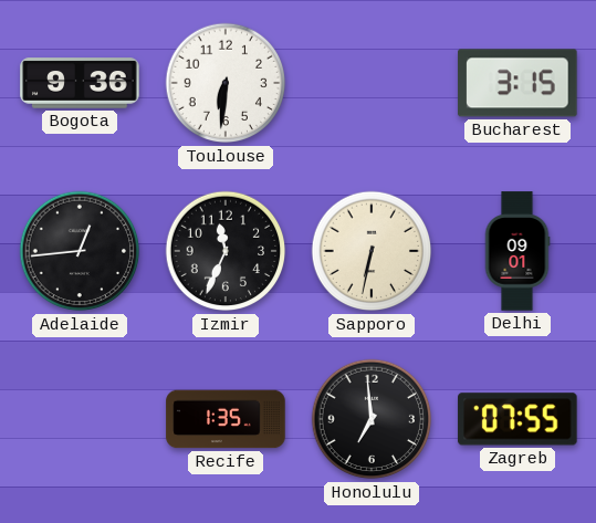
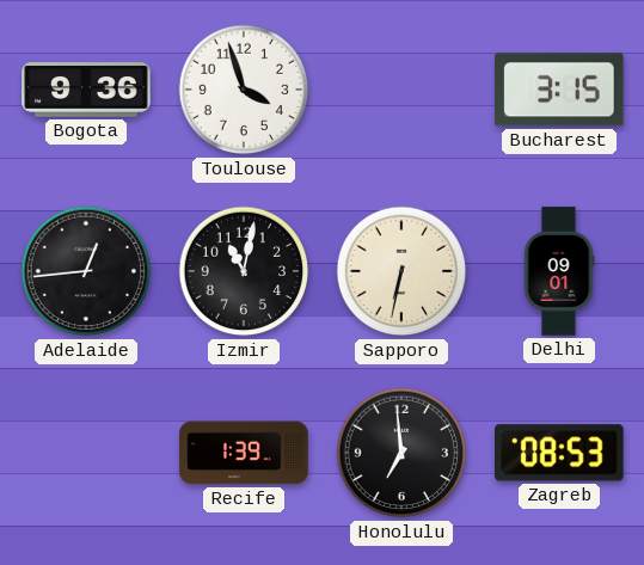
Toulouse: 6:31 -> 3:57 (244, 90)
Izmir: 11:34 -> 11:02 (244, 271)
Recife: 1:35 -> 1:39 (244, 453)
Zagreb: 07:55 -> 08:53 (559, 453)
